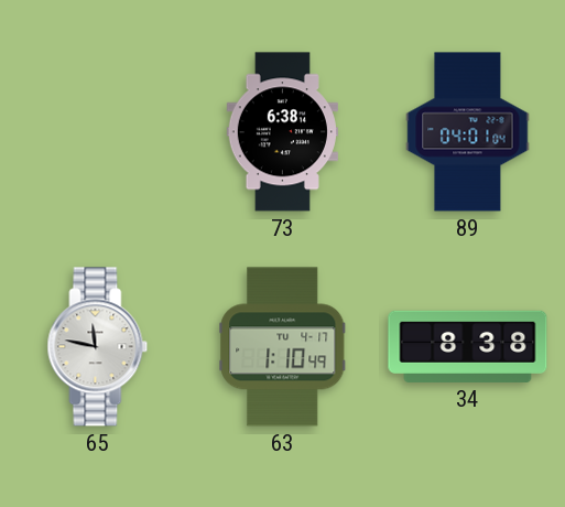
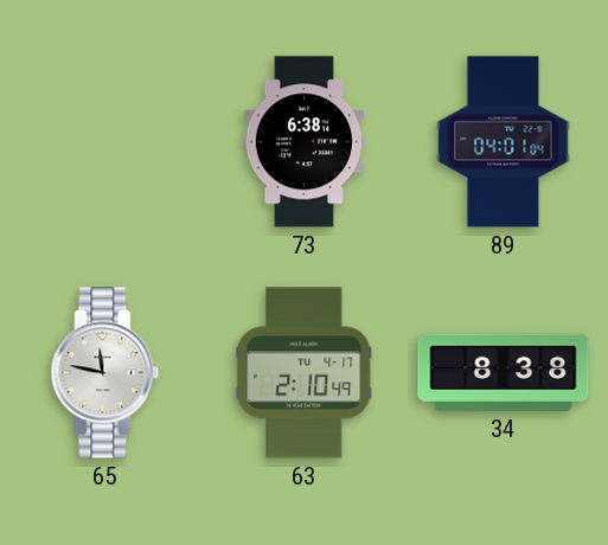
63: 1:10 -> 2:10 (305, 373)
